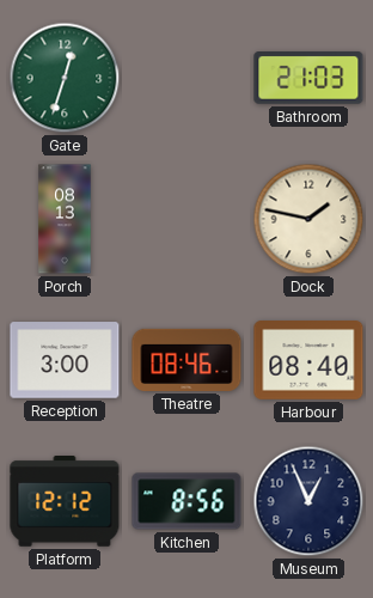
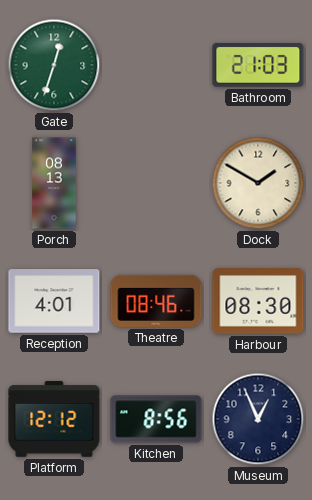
Dock: 1:47 -> 1:50 (258, 183)
Reception: 3:00 -> 4:01 (54, 301)
Harbour: 08:40 -> 08:30 (258, 302)
